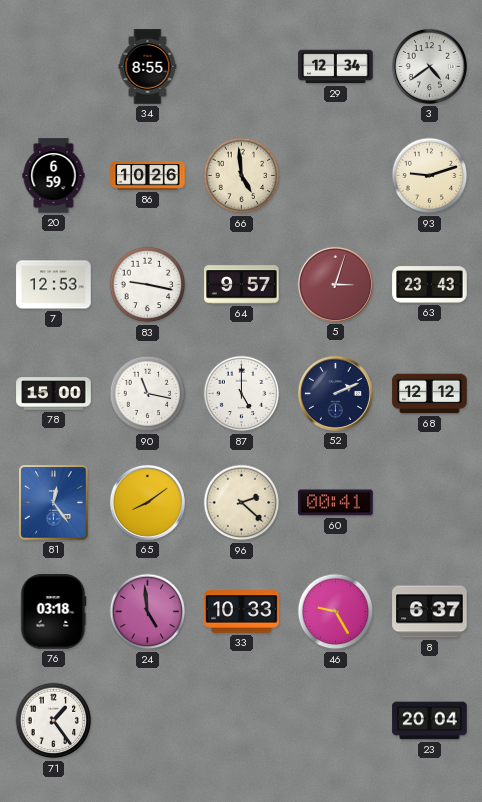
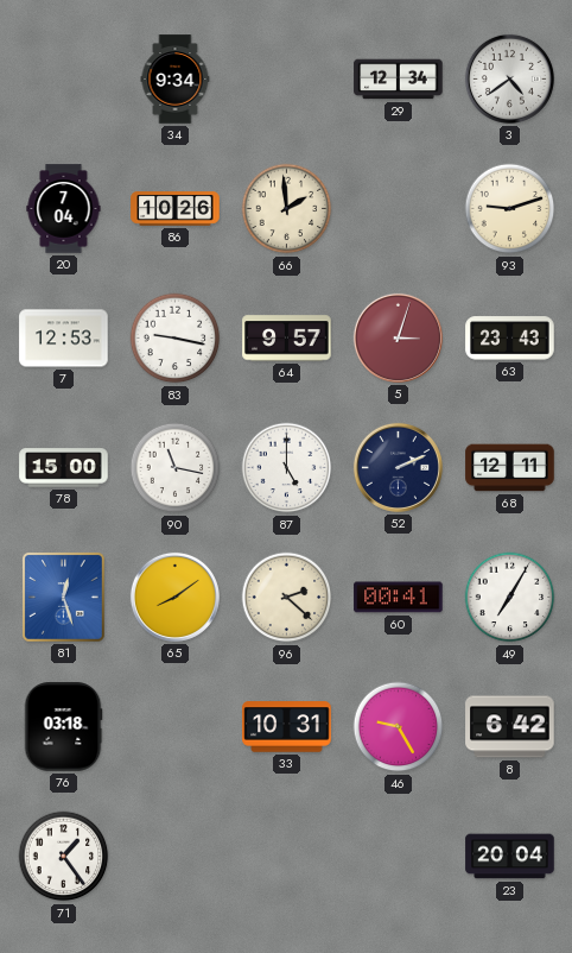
34: 8:55 -> 9:34 (176, 80)
20: 6:59 -> 7:04 (64, 209)
66: 4:59 -> 1:59 (287, 209)
68: 12:12 -> 12:11 (510, 468)
81: 12:24 -> 12:27 (64, 598)
49: none -> 7:05 (510, 598)
24: 4:59 -> none (148, 612)
33: 10:33 -> 10:31 (287, 727)
8: 6:37 -> 6:42 (510, 727)
